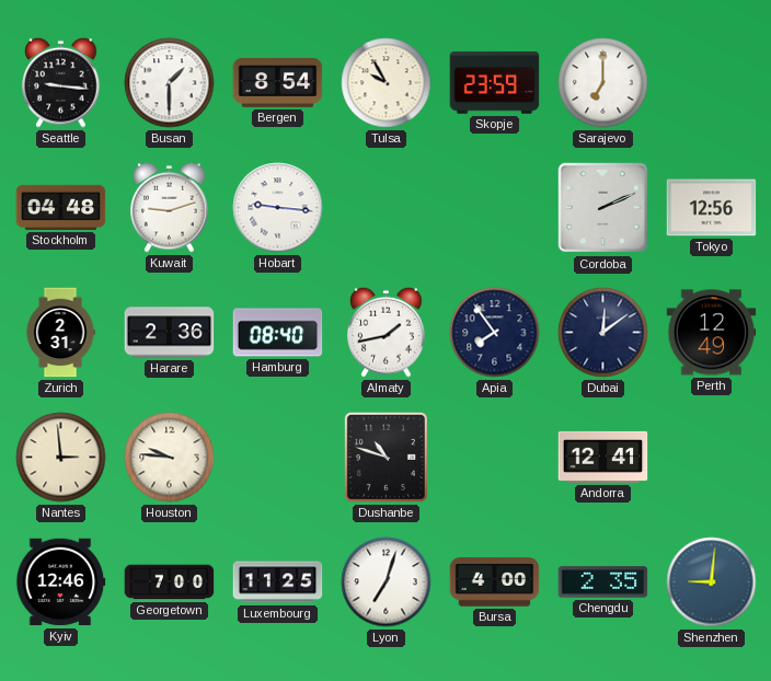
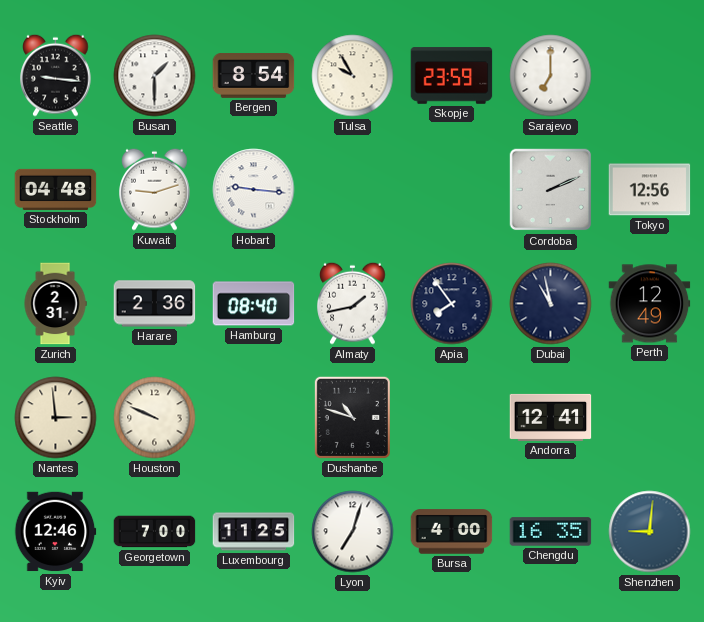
Dubai: 12:09 -> 10:58 (551, 304)
Houston: 9:46 -> 9:49 (155, 418)
Chengdu: 2:35 -> 16:35 (551, 532)
